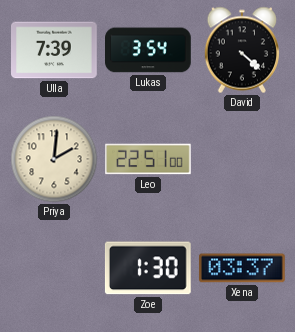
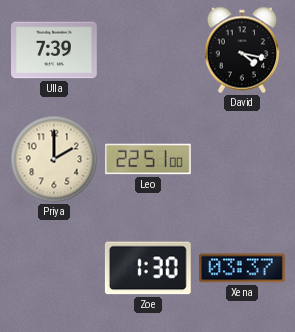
Lukas: 3:54 -> none (149, 50)
David: 4:22 -> 4:17 (241, 50)
Priya: 2:01 -> 2:00 (54, 159)
